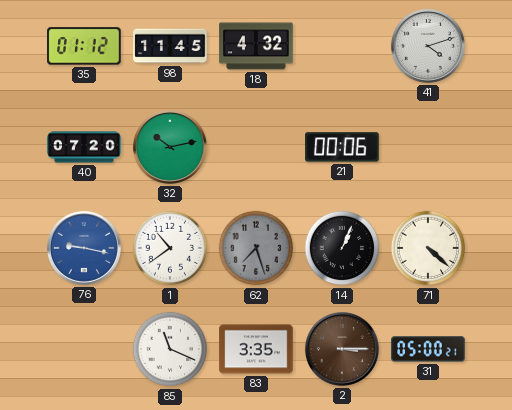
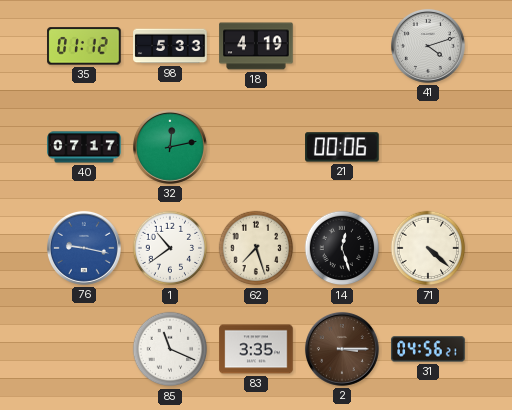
98: 11:45 -> 5:33 (170, 46)
18: 4:32 -> 4:19 (256, 46)
40: 07:20 -> 07:17 (84, 147)
32: 10:13 -> 12:13 (170, 147)
62 dial: grey -> cream (256, 248)
14: 1:04 -> 12:27 (342, 248)
31: 05:00 -> 04:56 (428, 349)
